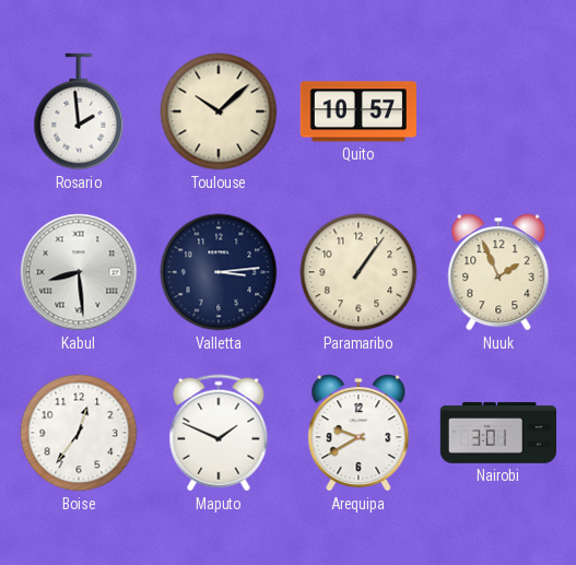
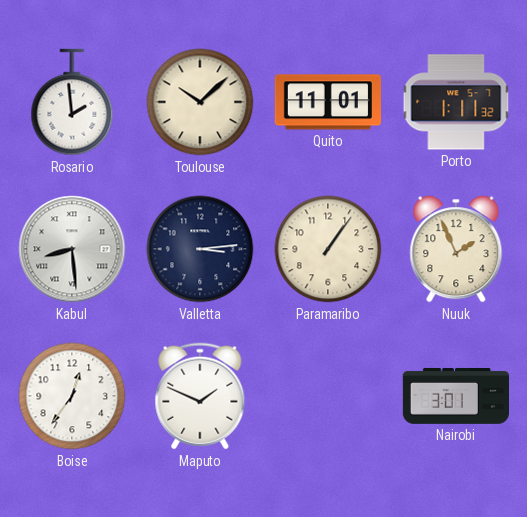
Quito: 10:57 -> 11:01 (328, 102)
Porto: none -> 1:11 (456, 102)
Arequipa: 9:40 -> none (358, 433)
